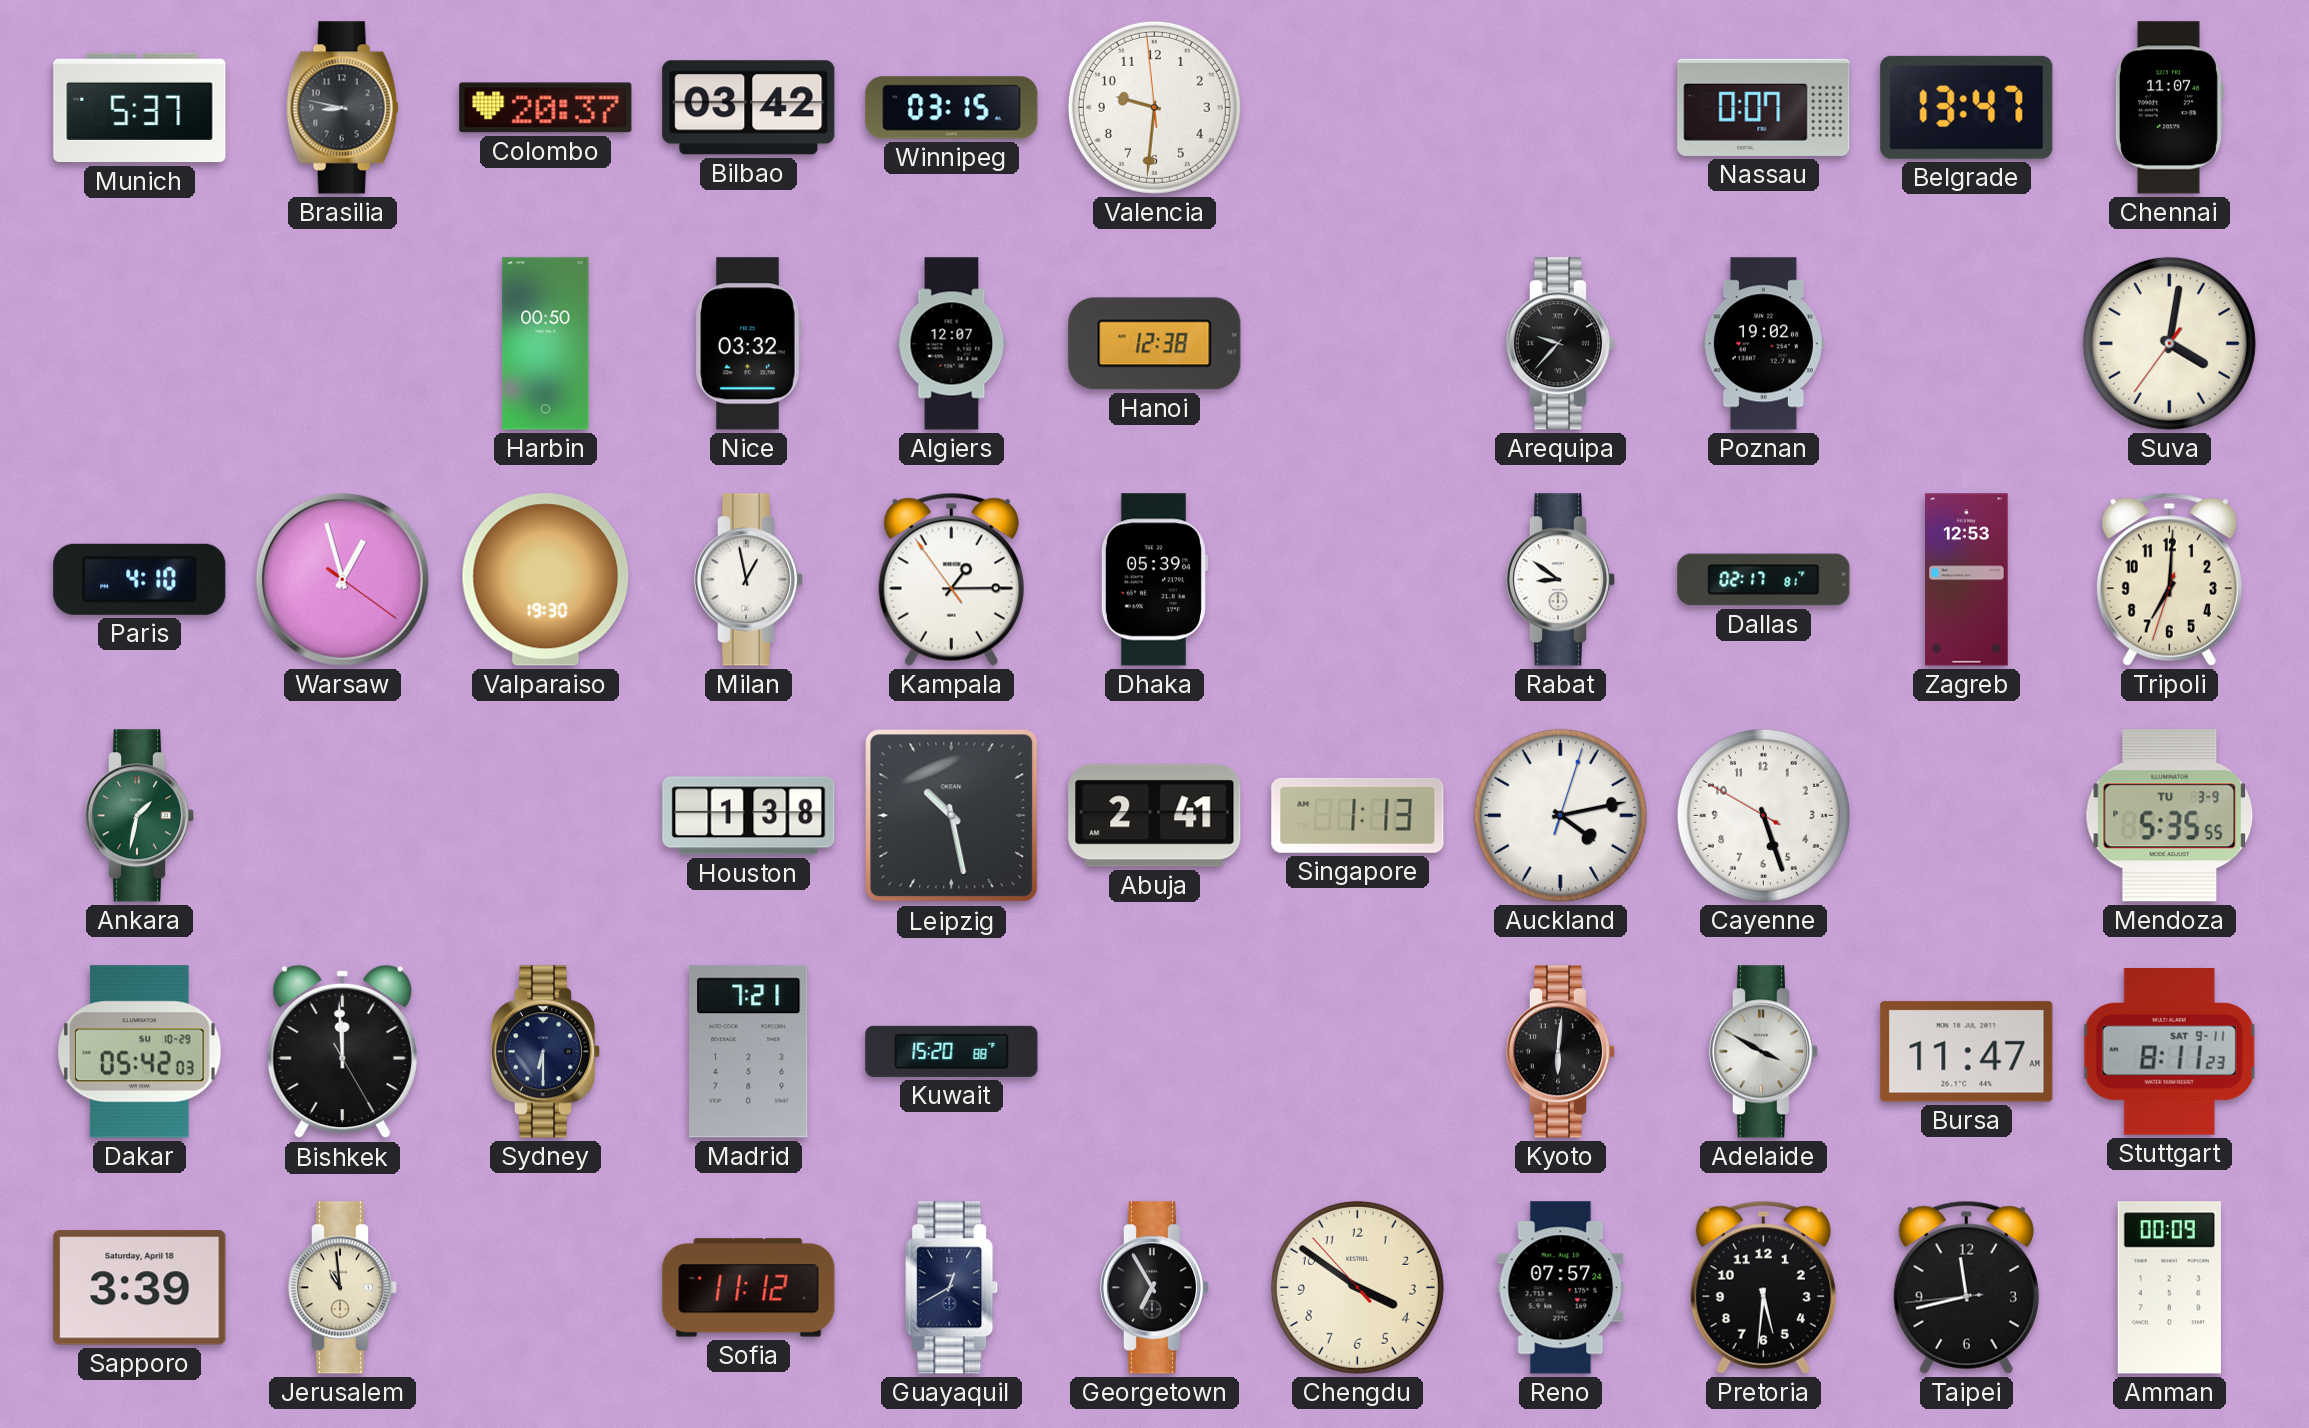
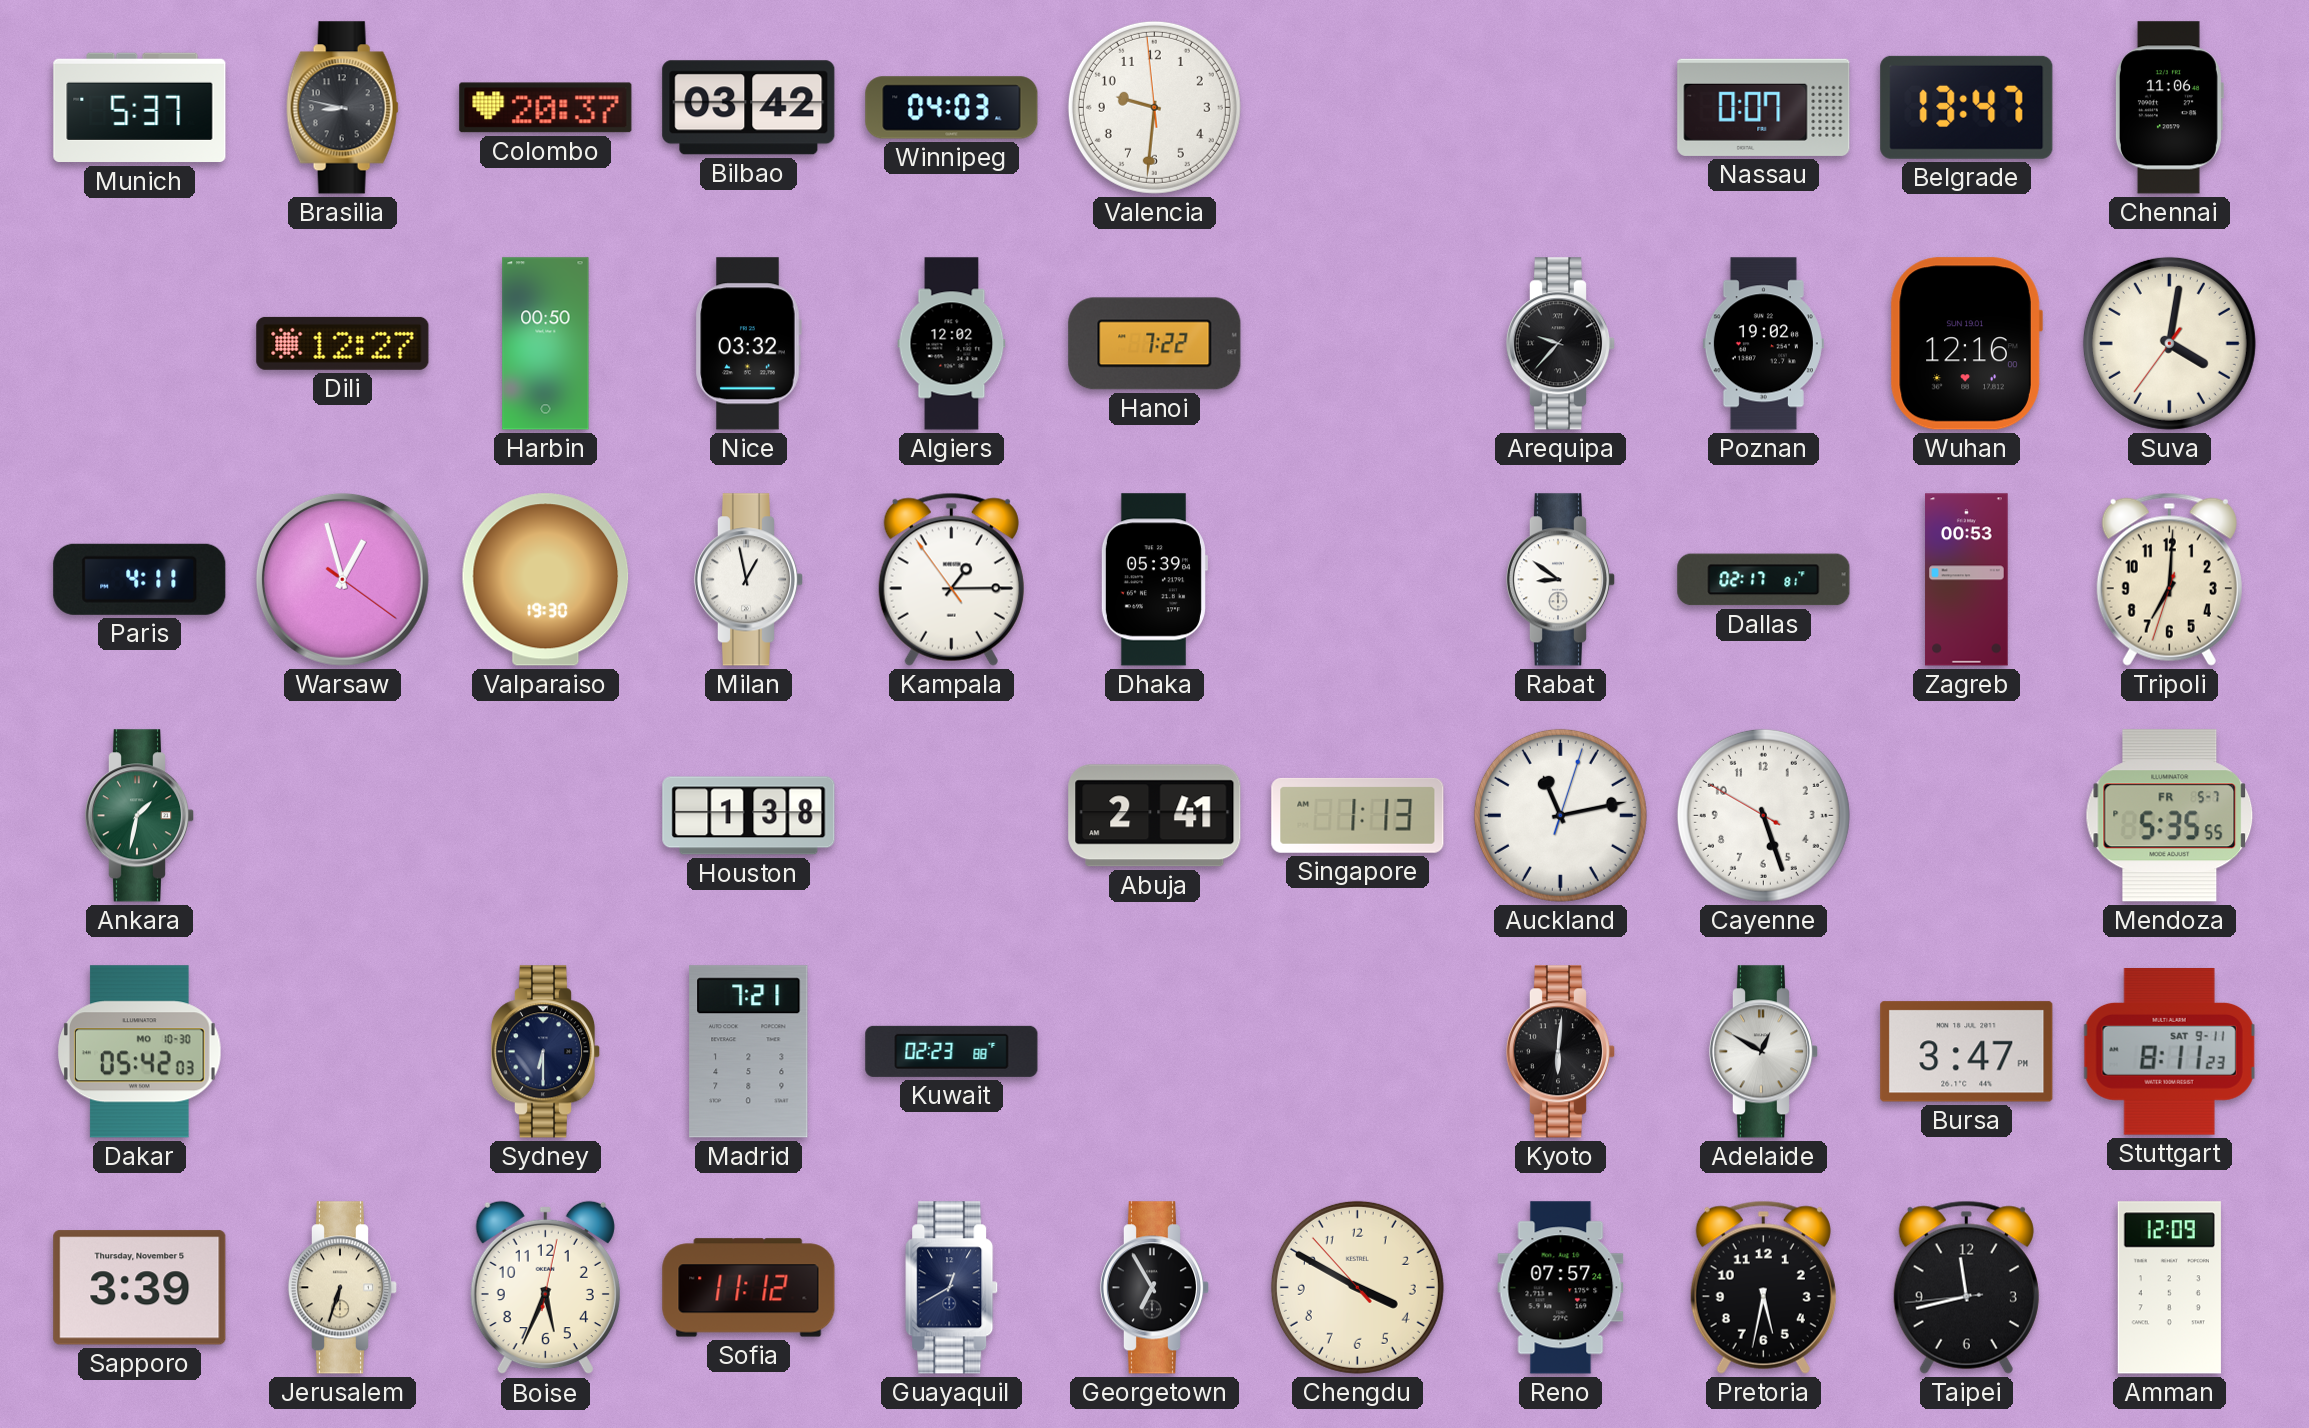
Winnipeg: 03:15 -> 04:03 (952, 108)
Chennai: 11:07 -> 11:06 (2169, 108)
Dili: none -> 12:27 (343, 343)
Algiers: 12:07 -> 12:02 (952, 344)
Hanoi: 12:38 -> 7:22 (1155, 344)
Wuhan: none -> 12:16 (1966, 344)
Paris: 4:10 -> 4:11 (140, 579)
Zagreb: 12:53 -> 00:53 (1967, 580)
Leipzig: 10:28 -> none (952, 816)
Auckland: 4:13 -> 11:13 (1560, 815)
Mendoza date: TU 3-9 -> FR 5-7 (2170, 816)
Dakar date: SU 10-29 -> MO 10-30 (140, 1052)
Bishkek: 11:59 -> none (342, 1052)
Kuwait: 15:20 -> 02:23 (952, 1051)
Adelaide: 3:50 -> 12:50 (1764, 1052)
Bursa: 11:47 -> 3:47 (1967, 1052)
Sapporo date: Saturday, April 18 -> Thursday, November 5 (140, 1288)
Jerusalem: 10:59 -> 6:33 (343, 1288)
Boise: none -> 5:34 (545, 1288)
Chengdu: 3:50 -> 3:49 (1357, 1287)
Pretoria: 5:31 -> 5:32 (1763, 1287)
Amman: 00:09 -> 12:09 (2169, 1288)
